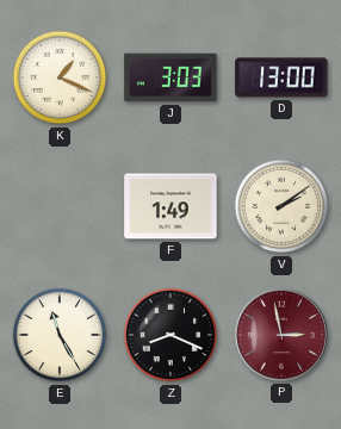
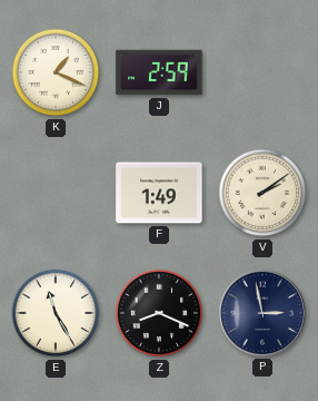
J: 3:03 -> 2:59 (159, 72)
D: 13:00 -> none (281, 77)
P dial: burgundy -> navy (262, 313)
